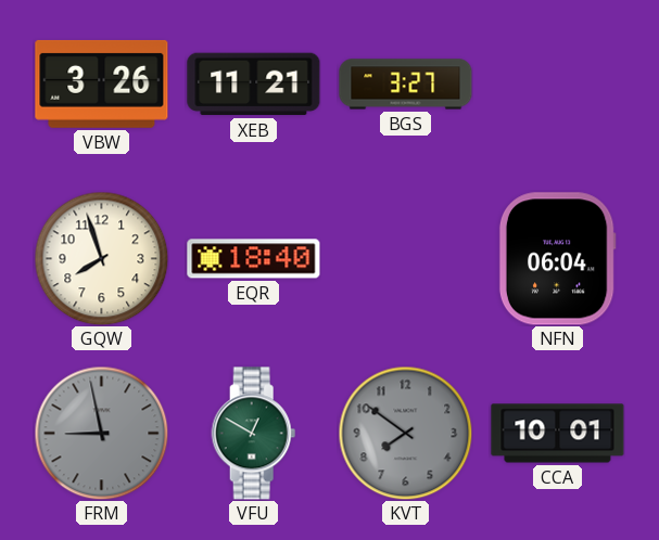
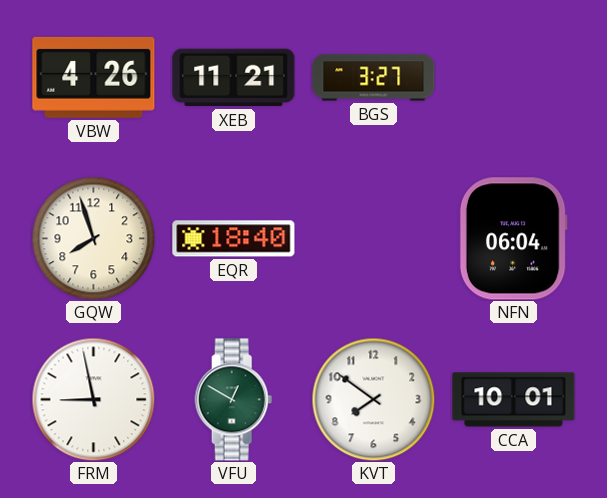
VBW: 3:26 -> 4:26 (94, 77)
FRM dial: grey -> white (93, 399)
KVT dial: grey -> white (373, 399)
